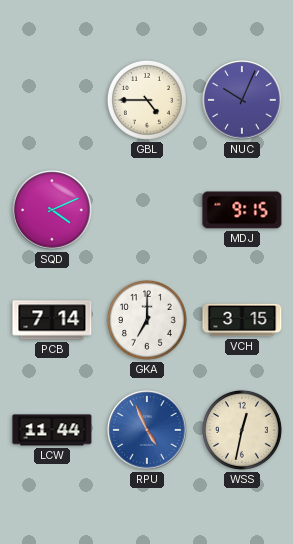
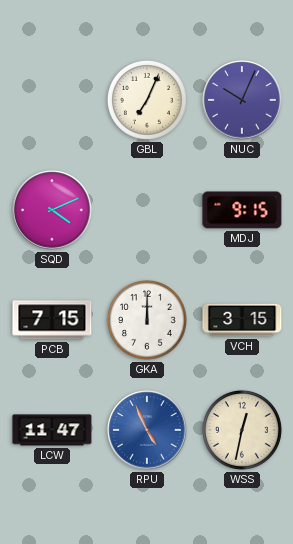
GBL: 4:45 -> 7:04 (147, 100)
PCB: 7:14 -> 7:15 (52, 320)
GKA: 7:00 -> 12:00 (147, 320)
LCW: 11:44 -> 11:47 (52, 430)
